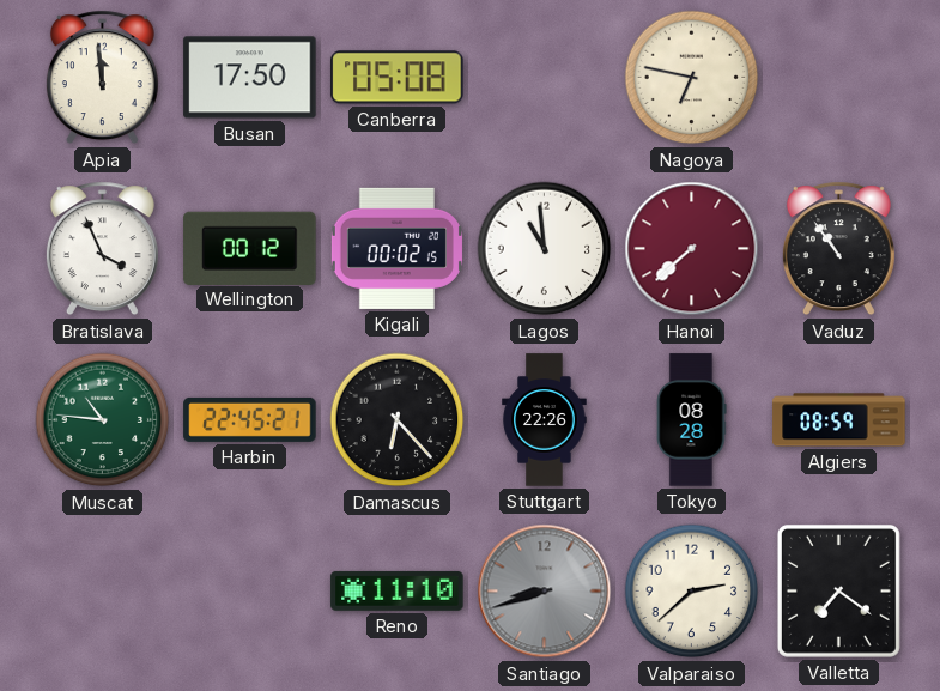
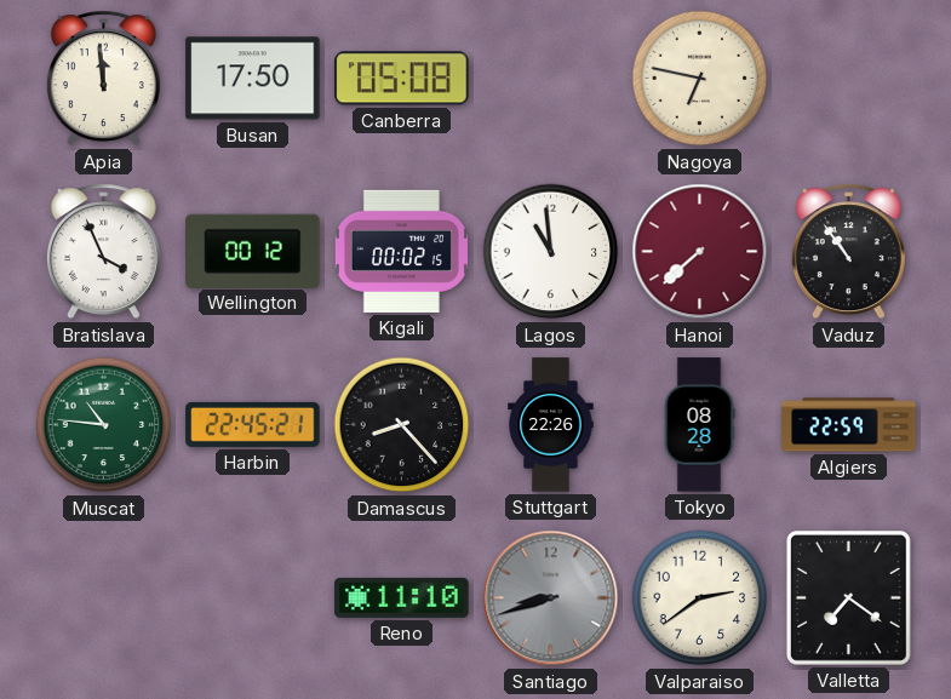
Damascus: 6:23 -> 8:23 (402, 425)
Algiers: 08:59 -> 22:59 (849, 425)
Valparaiso: 2:38 -> 2:39 (700, 598)
